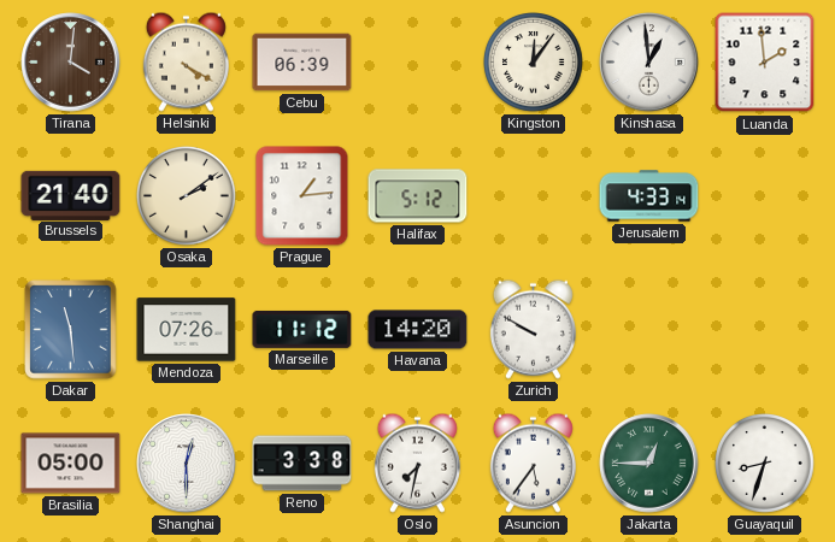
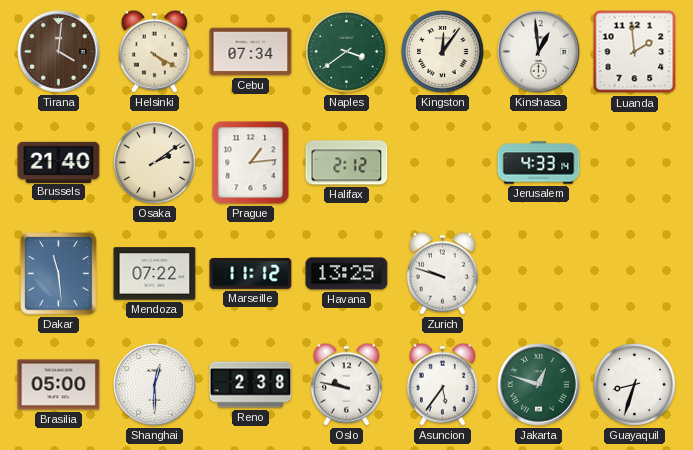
Cebu: 06:39 -> 07:34 (251, 52)
Naples: none -> 3:39 (347, 52)
Halifax: 5:12 -> 2:12 (347, 163)
Mendoza: 07:26 -> 07:22 (155, 274)
Havana: 14:20 -> 13:25 (347, 274)
Zurich: 9:50 -> 9:48 (442, 273)
Reno: 3:38 -> 2:38 (251, 385)
Oslo: 7:32 -> 9:47 (346, 384)
Jakarta: 12:45 -> 12:48 (539, 385)
